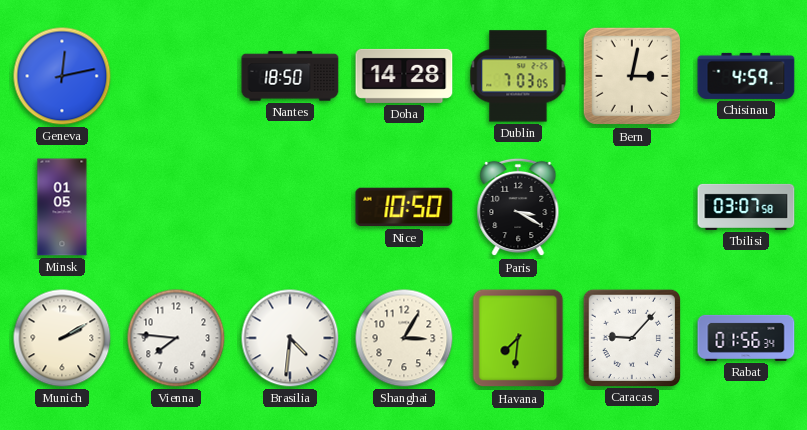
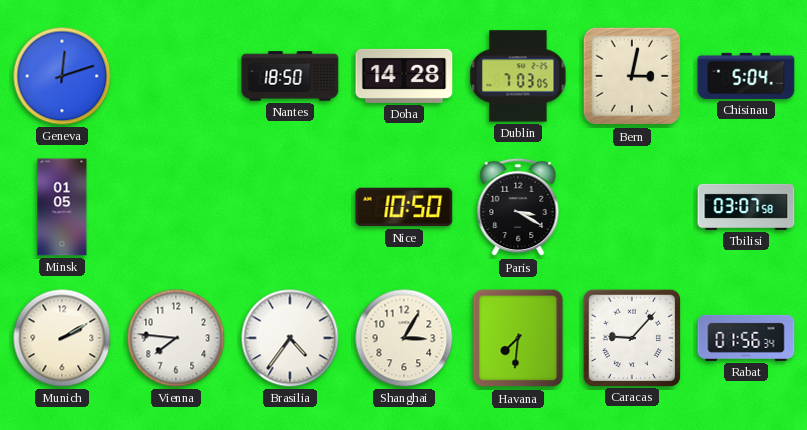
Geneva: 12:13 -> 12:12 (62, 76)
Chisinau: 4:59 -> 5:04 (746, 76)
Brasilia: 4:31 -> 4:36 (290, 338)
